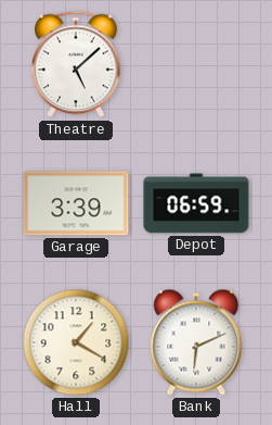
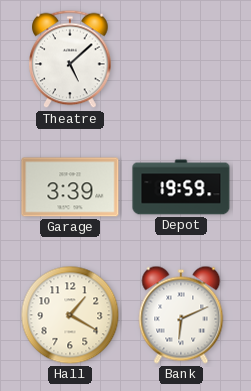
Depot: 06:59 -> 19:59 (181, 187)
